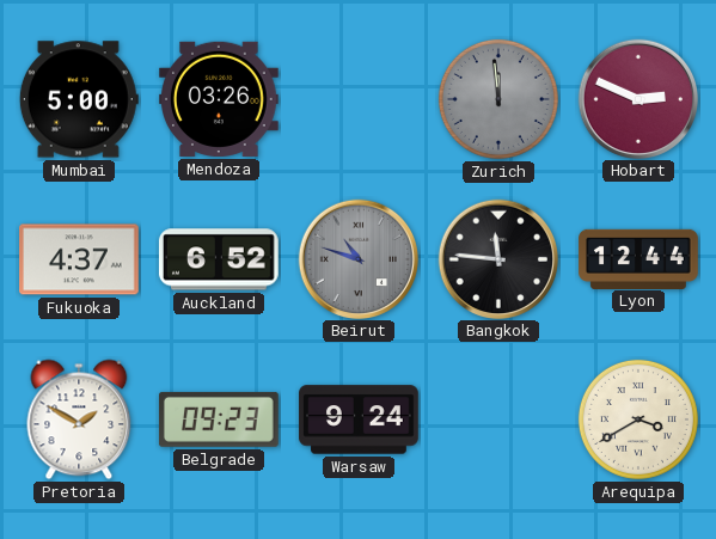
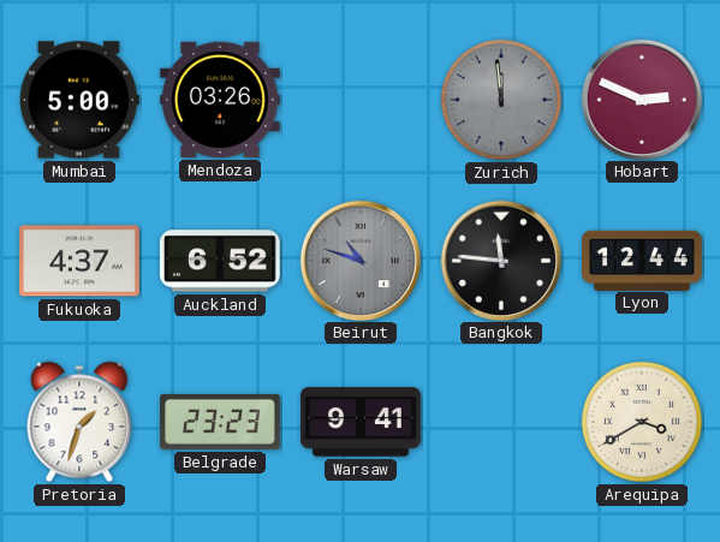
Pretoria: 1:50 -> 1:33 (79, 422)
Belgrade: 09:23 -> 23:23 (221, 422)
Warsaw: 9:24 -> 9:41 (361, 422)
